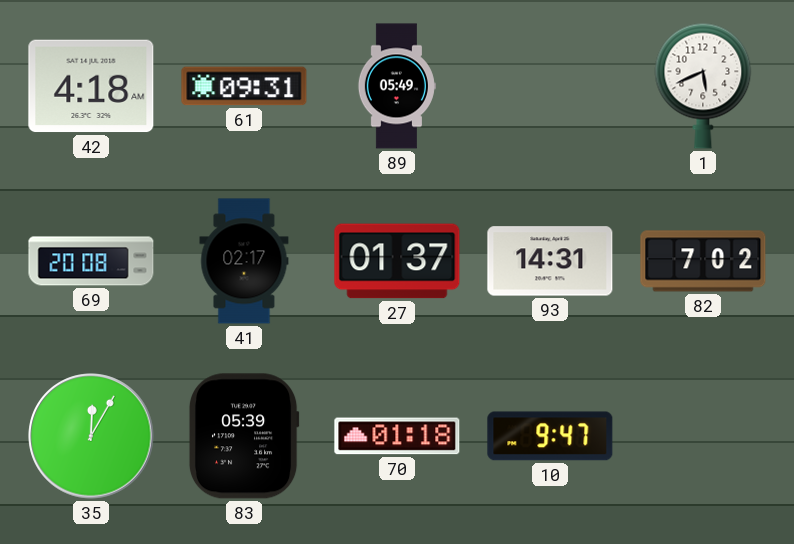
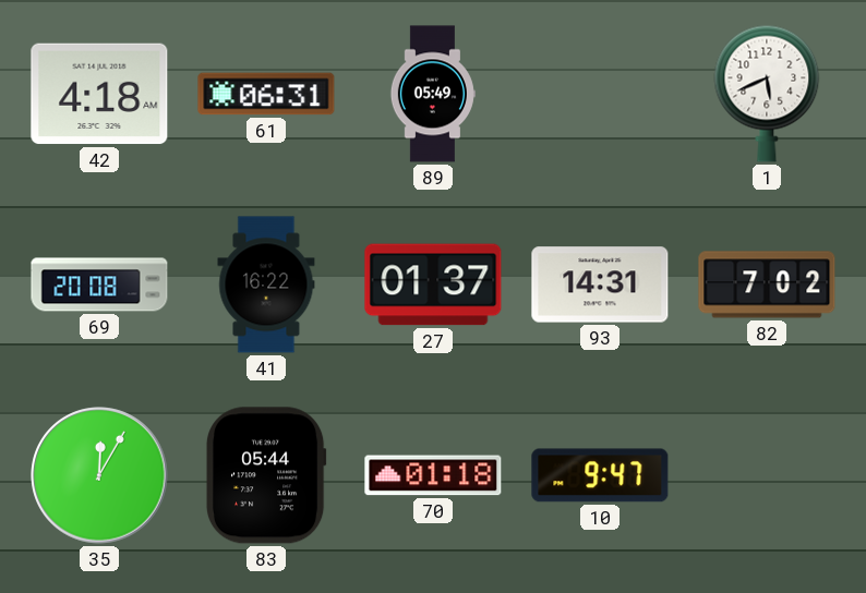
61: 09:31 -> 06:31 (266, 94)
41: 02:17 -> 16:22 (266, 285)
83: 05:39 -> 05:44 (266, 475)
